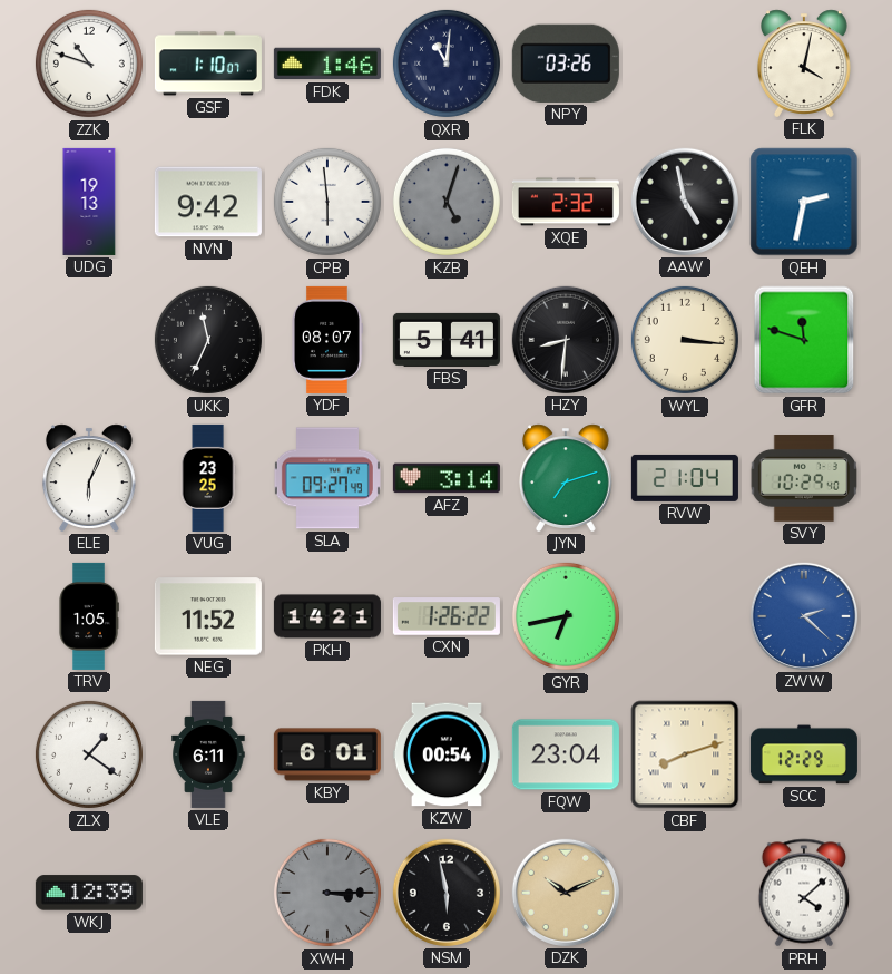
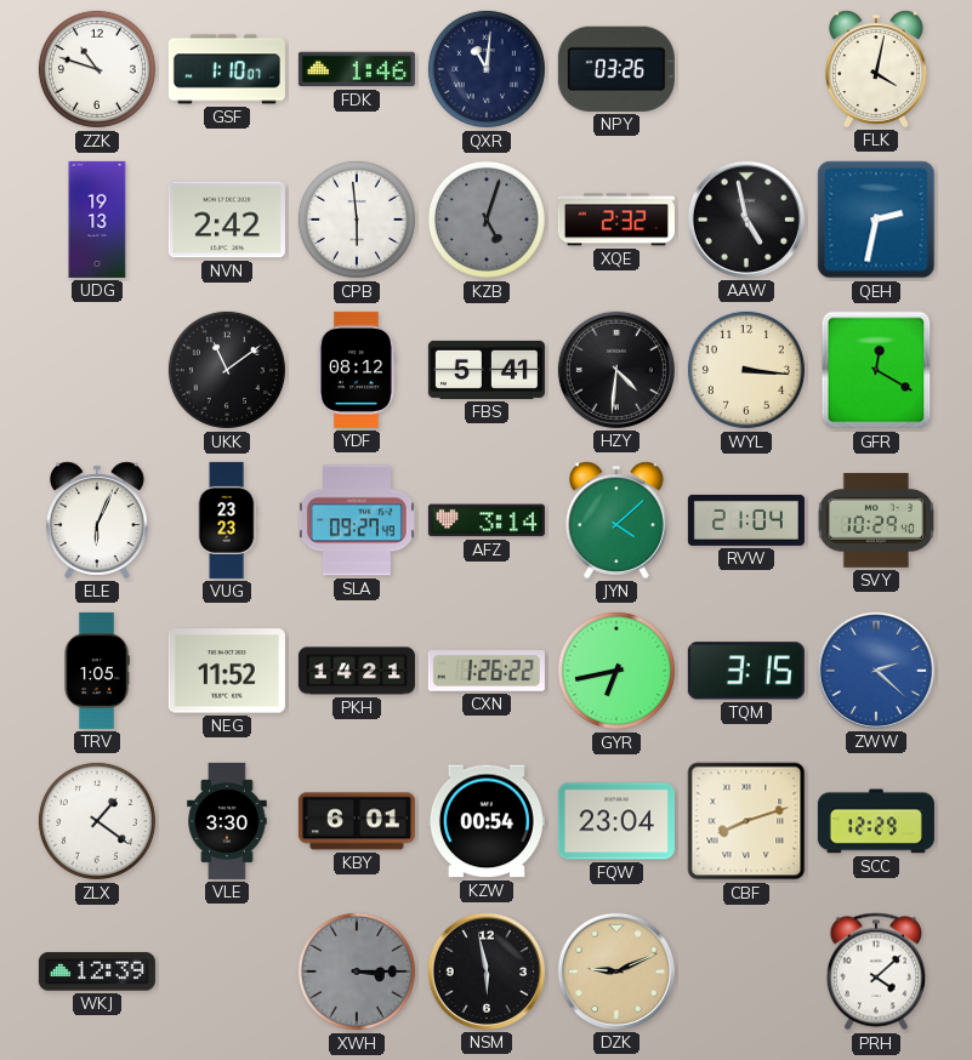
NVN: 9:42 -> 2:42 (227, 220)
UKK: 11:34 -> 11:09 (227, 370)
YDF: 08:07 -> 08:12 (357, 370)
HZY: 8:31 -> 4:31 (616, 370)
GFR: 11:48 -> 12:20 (876, 370)
VUG: 23:25 -> 23:23 (227, 520)
JYN: 7:12 -> 4:08 (616, 520)
TQM: none -> 3:15 (746, 671)
VLE: 6:11 -> 3:30 (227, 821)
DZK: 10:11 -> 9:11 (616, 971)
